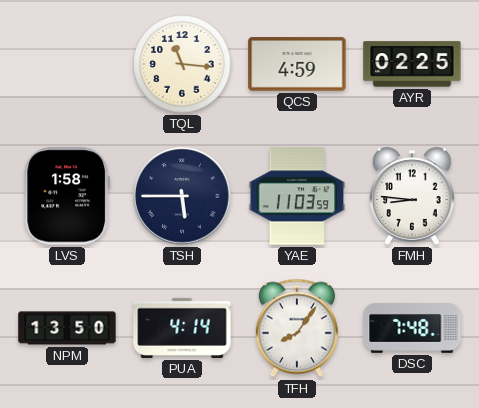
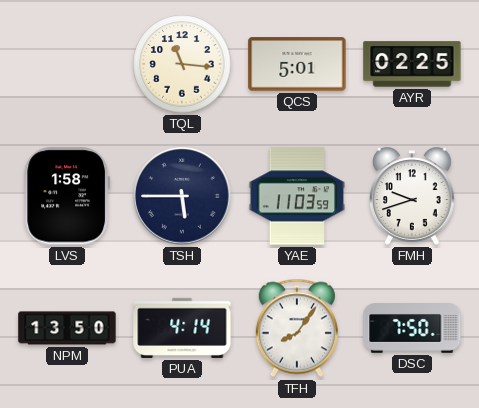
QCS: 4:59 -> 5:01 (297, 64)
FMH: 8:46 -> 9:42 (413, 196)
DSC: 7:48 -> 7:50 (412, 328)
